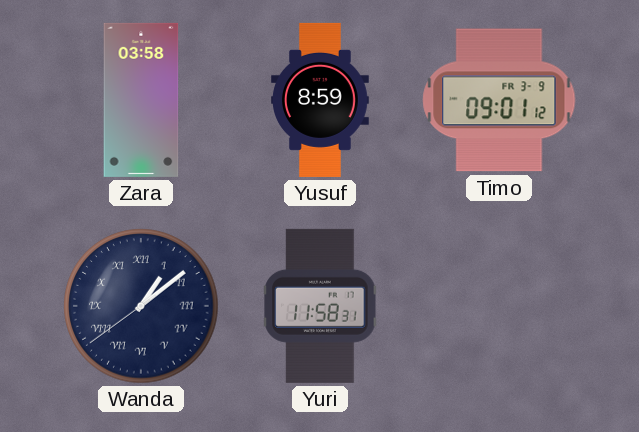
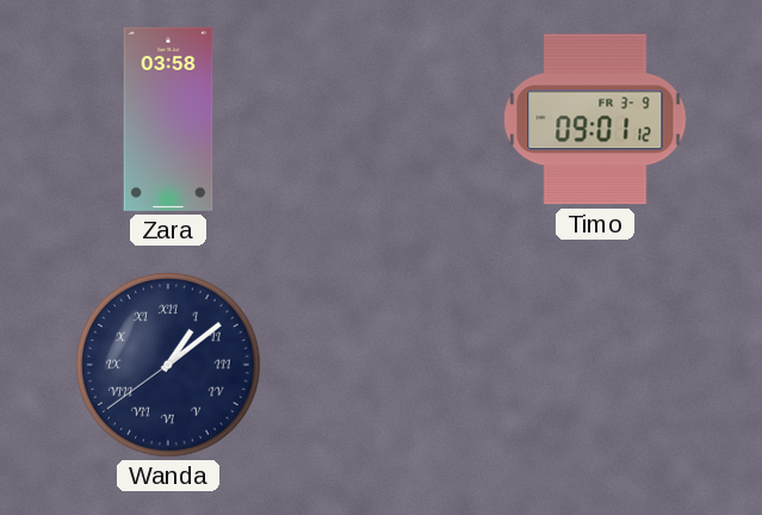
Yusuf: 8:59 -> none (321, 100)
Yuri: 11:58 -> none (320, 306)
